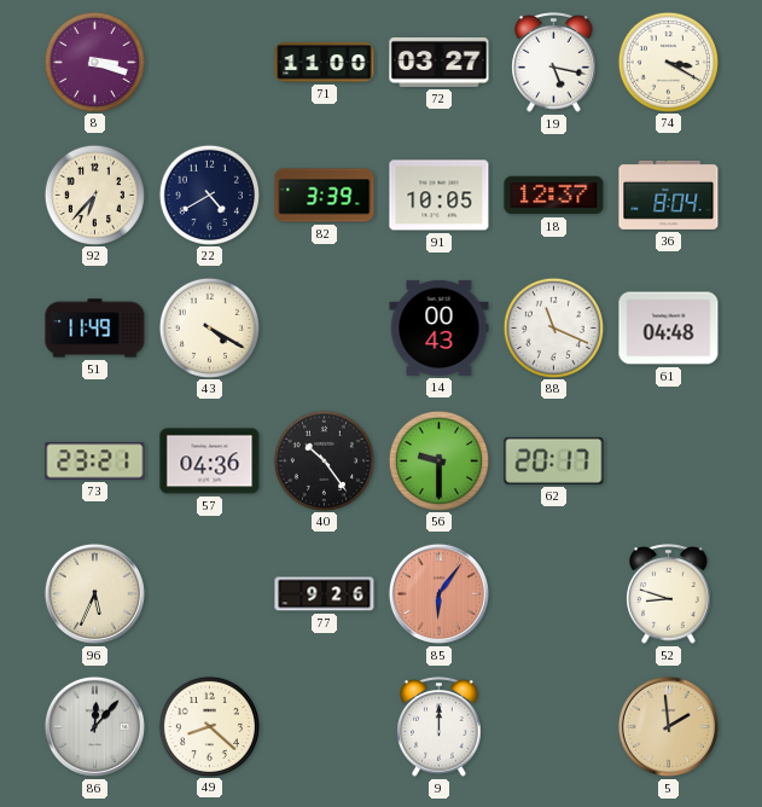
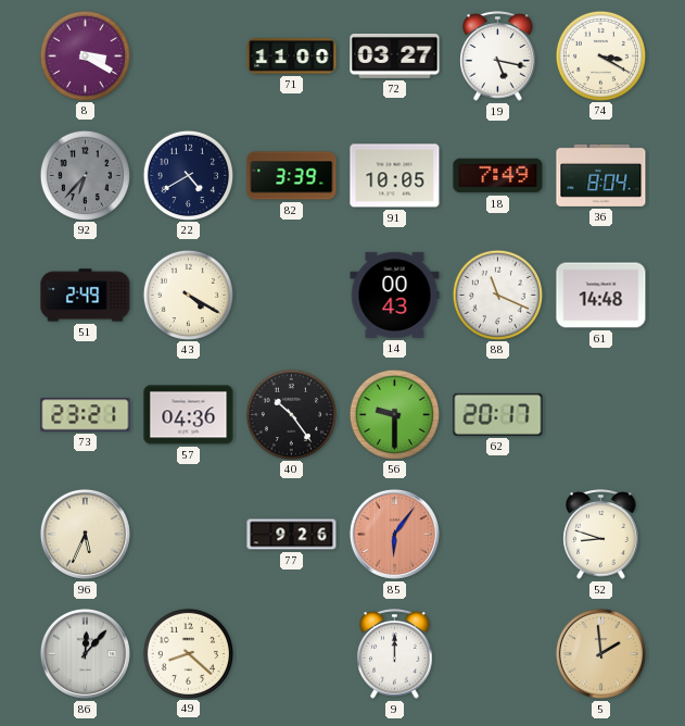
8: 3:18 -> 3:20 (85, 55)
92 dial: cream -> grey (85, 175)
18: 12:37 -> 7:49 (498, 176)
51: 11:49 -> 2:49 (86, 296)
61: 04:48 -> 14:48 (601, 296)
